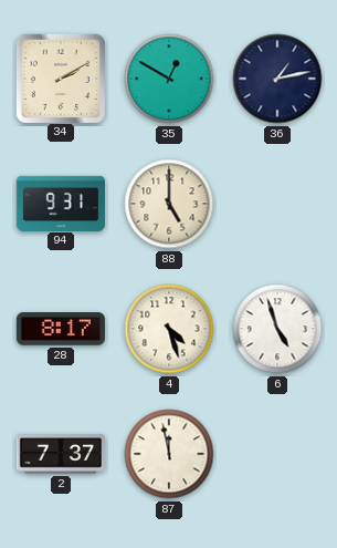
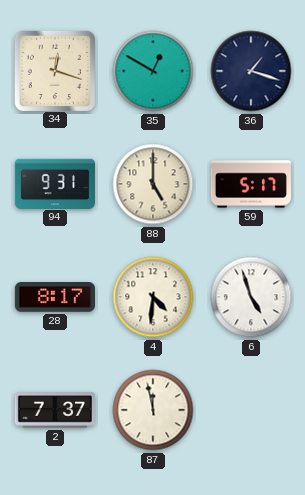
34: 2:10 -> 12:18 (54, 70)
36: 1:13 -> 1:18 (251, 71)
59: none -> 5:17 (251, 184)
4: 4:27 -> 4:31 (153, 297)
